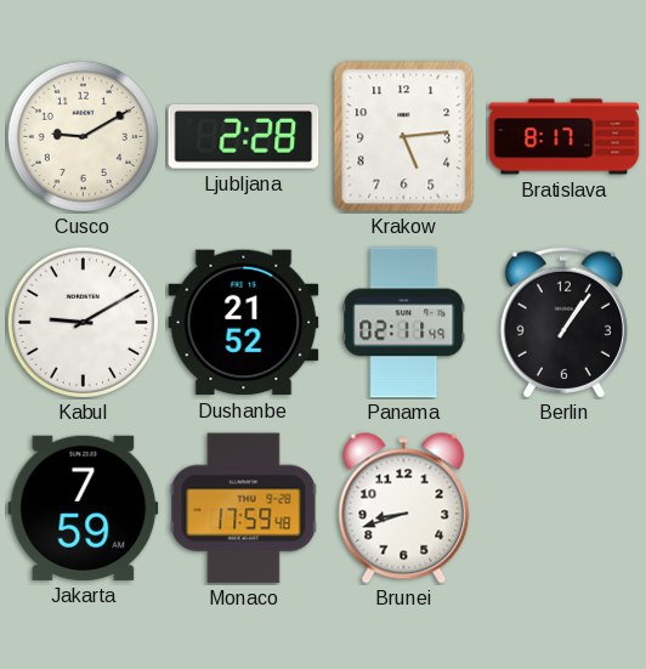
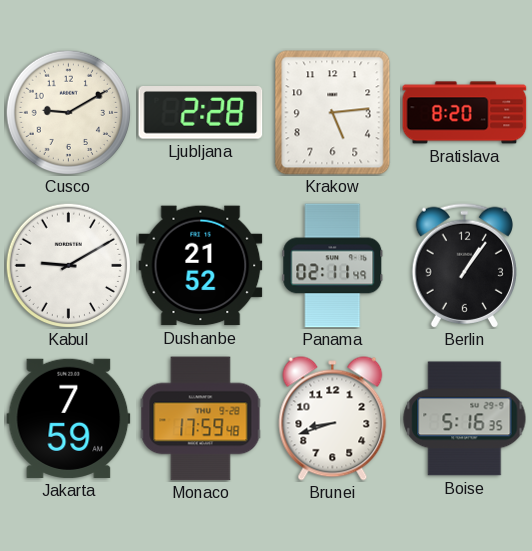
Bratislava: 8:17 -> 8:20 (465, 113)
Boise: none -> 5:16 (465, 419)
